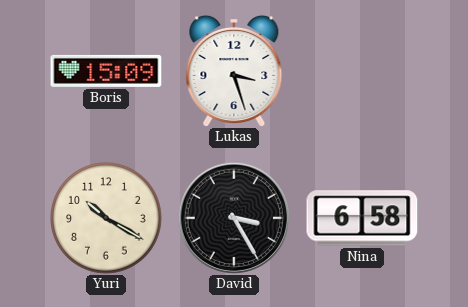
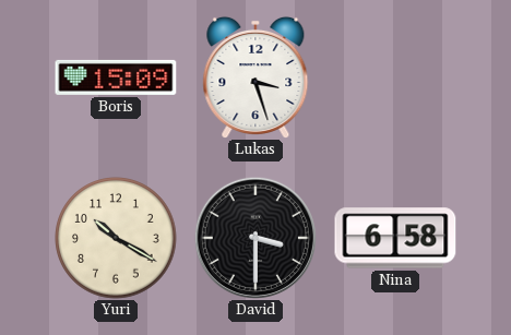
David: 3:25 -> 3:30 (255, 238)
